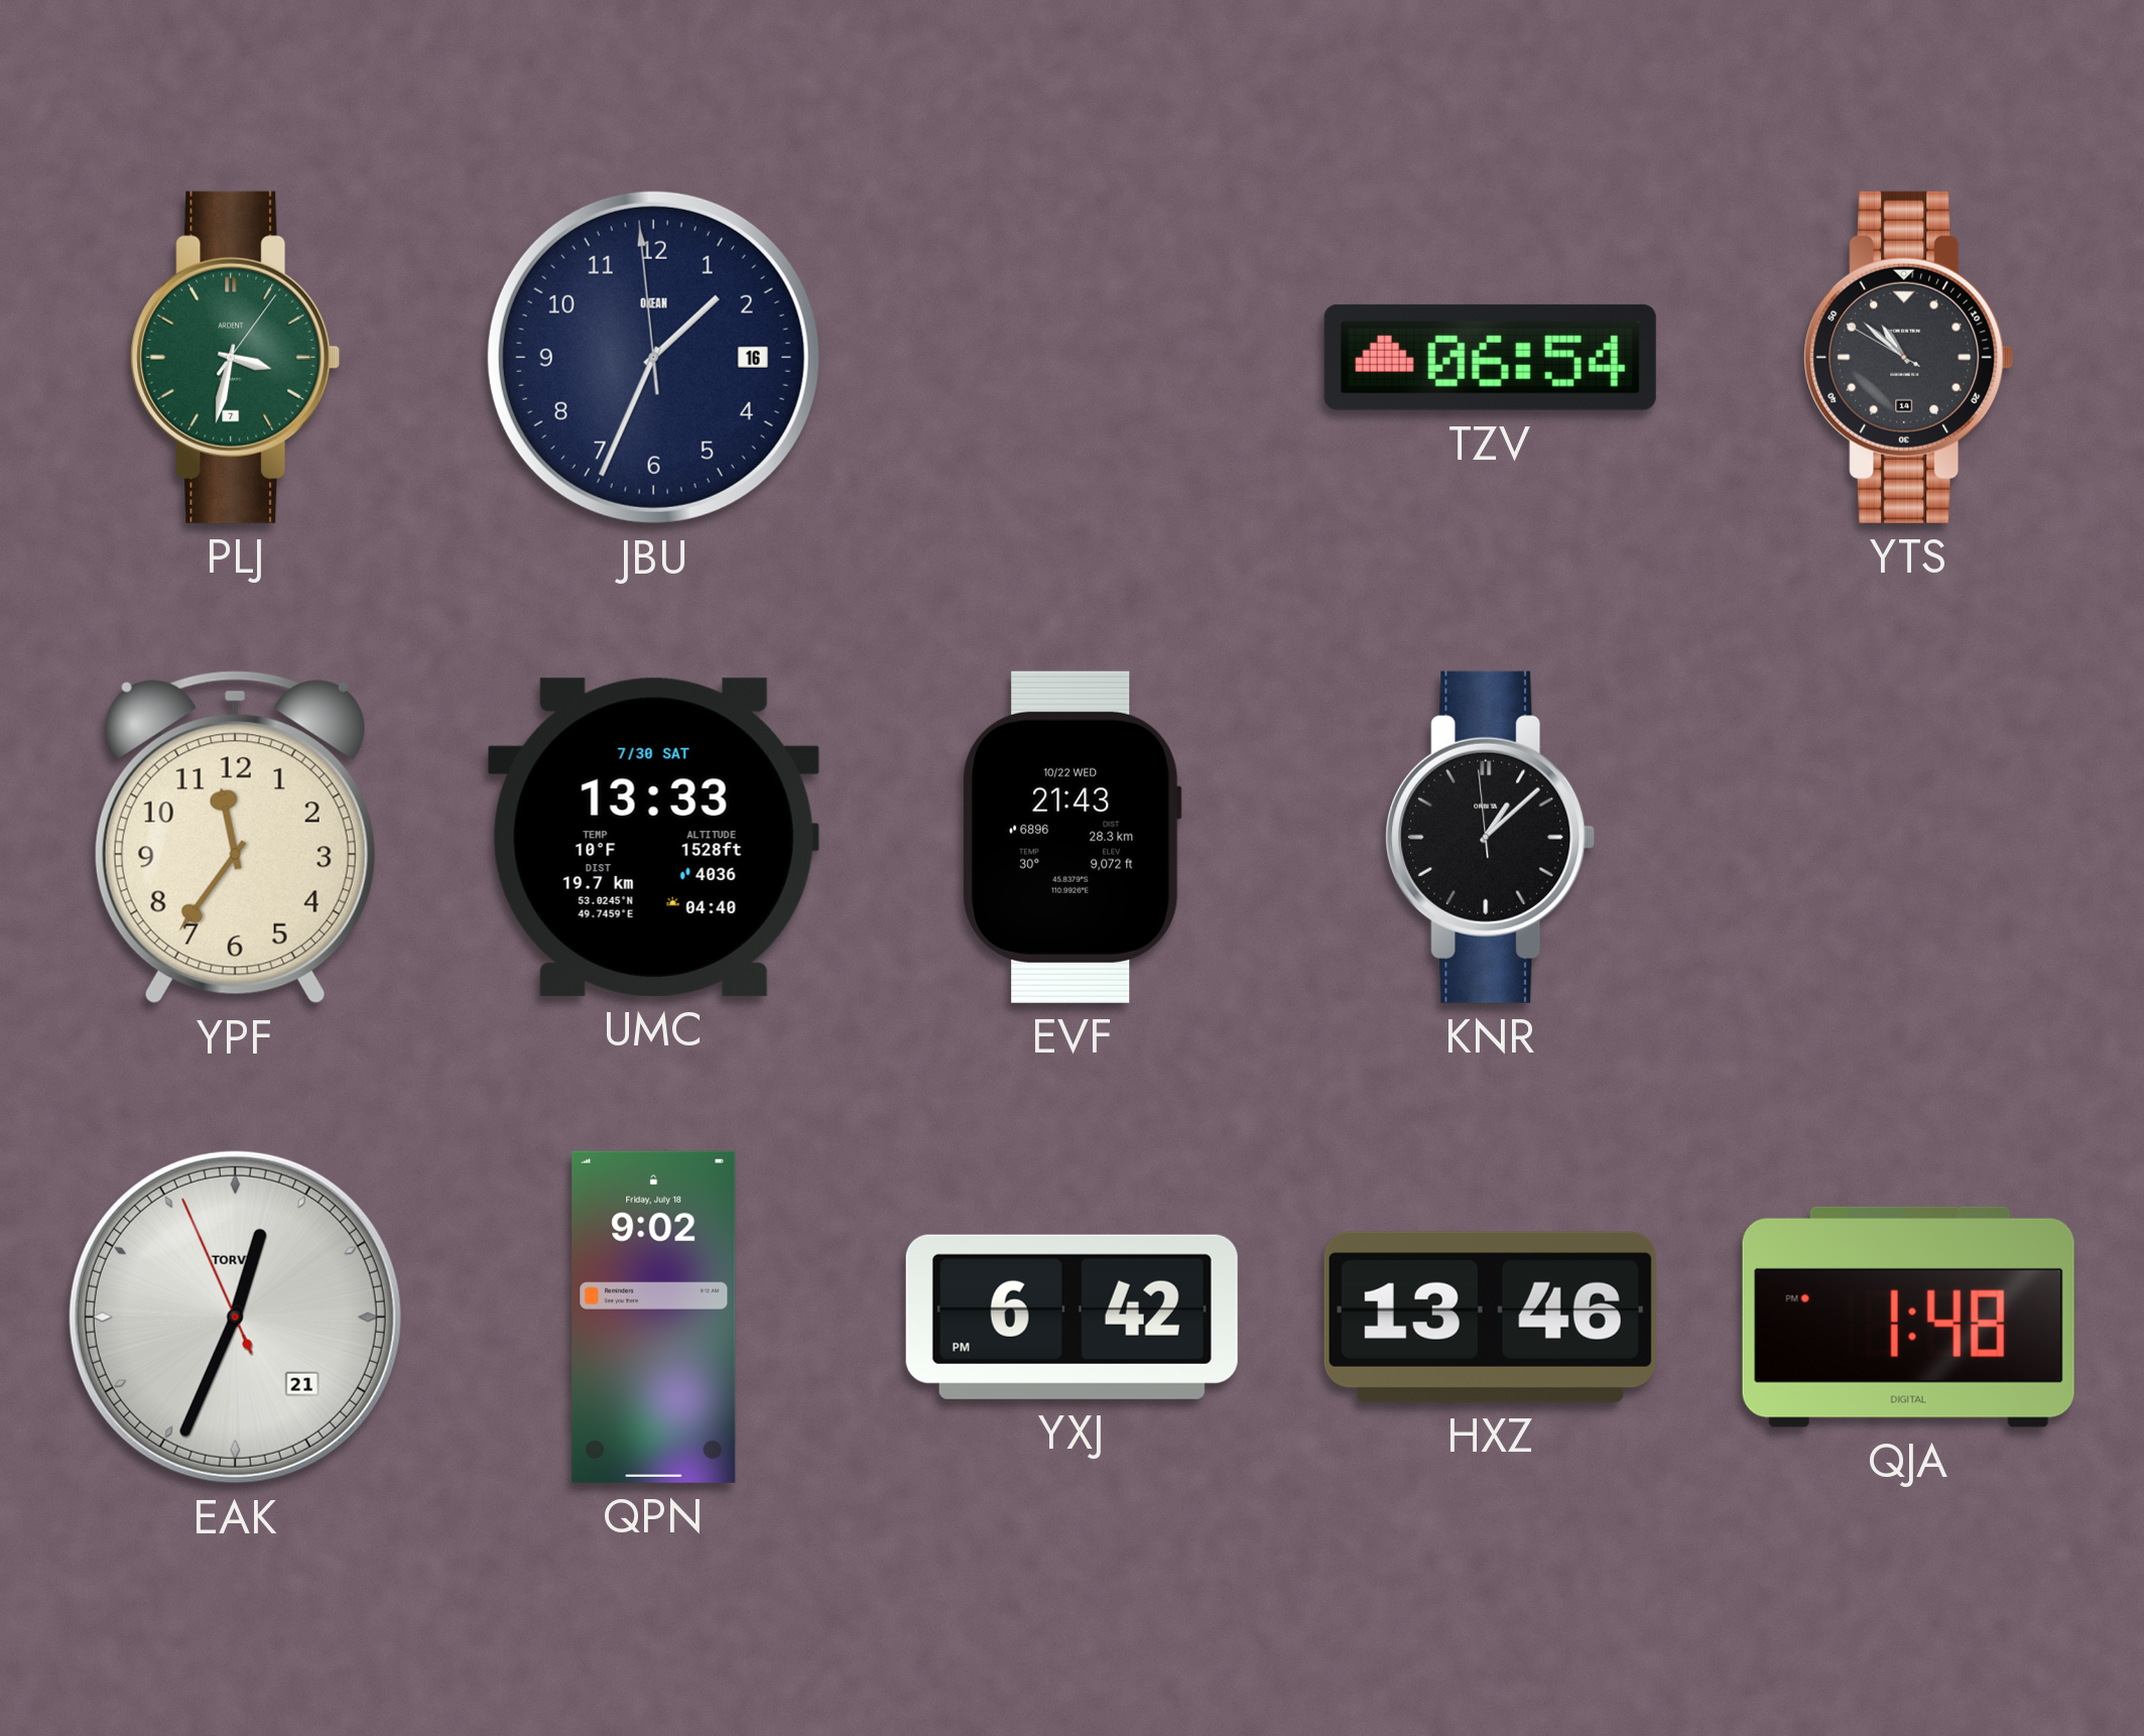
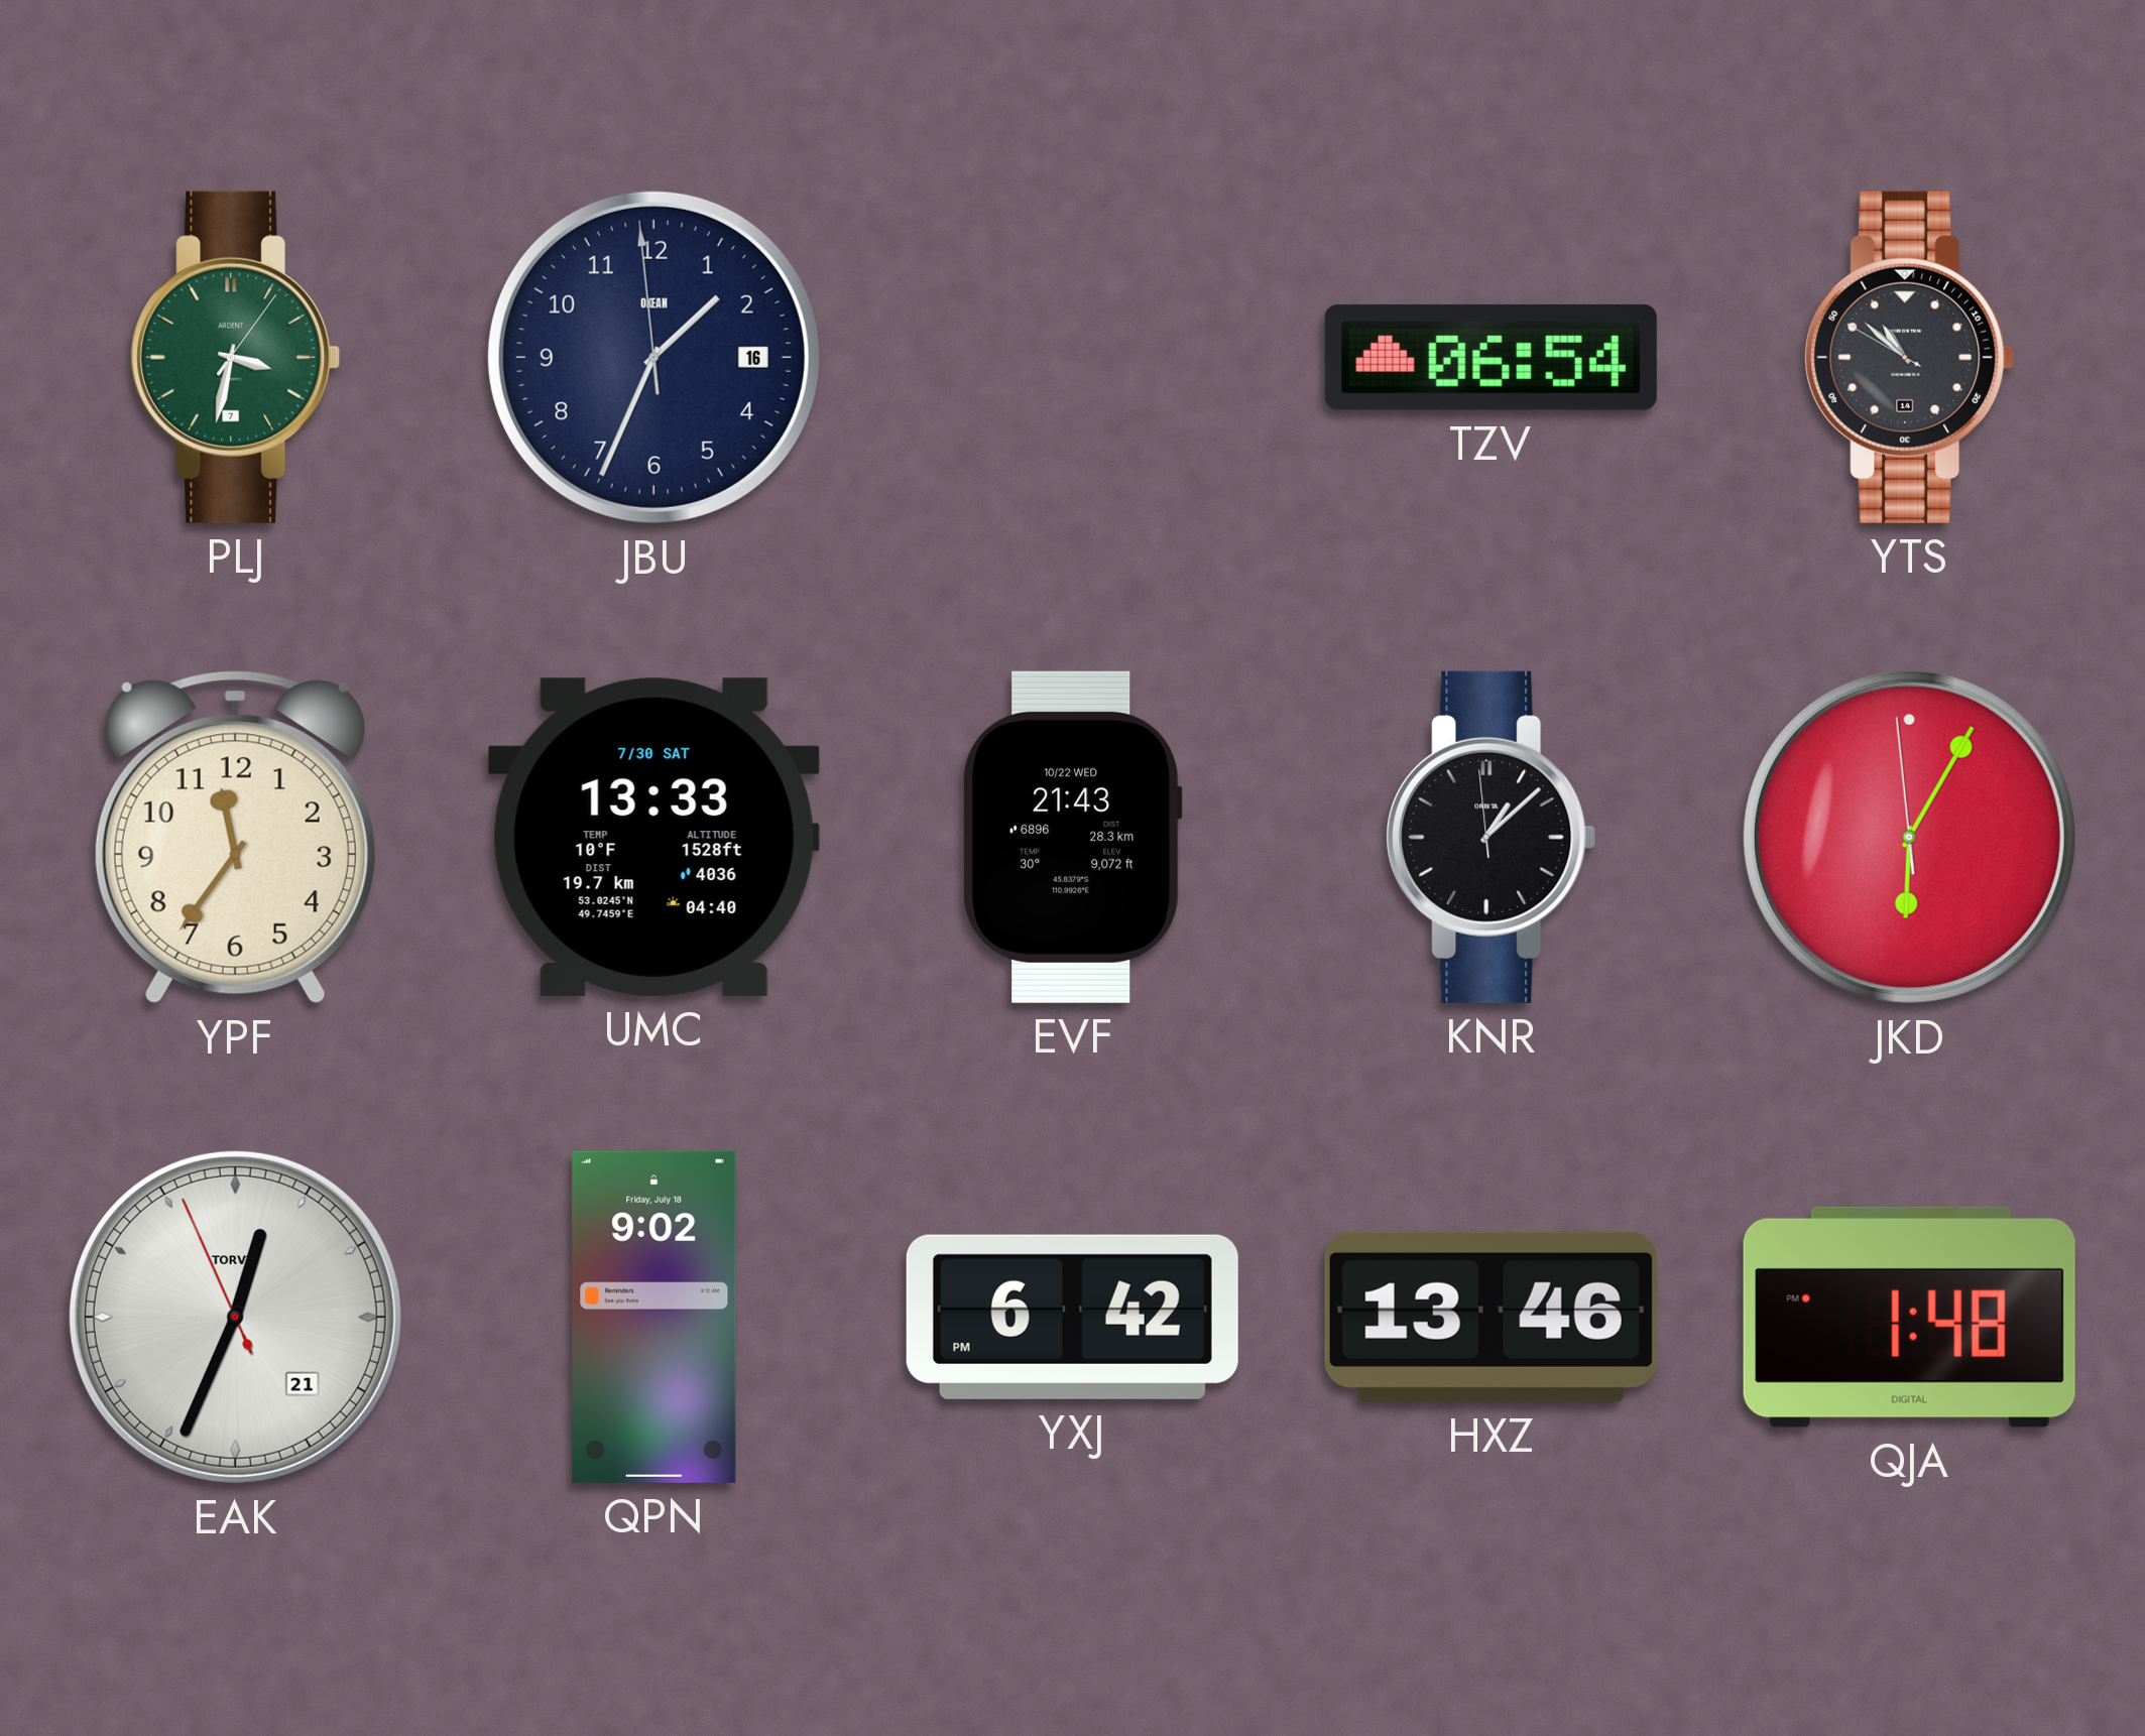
JKD: none -> 6:04 (1909, 837)
